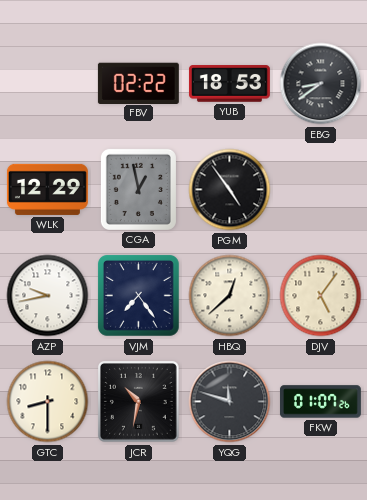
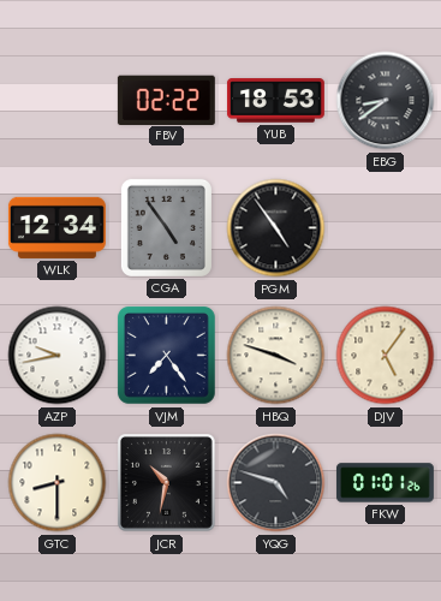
WLK: 12:29 -> 12:34 (56, 227)
CGA: 12:58 -> 4:54 (166, 227)
HBQ: 12:38 -> 3:48 (276, 356)
YQG: 11:48 -> 4:48 (276, 483)
FKW: 01:07 -> 01:01 (385, 483)
